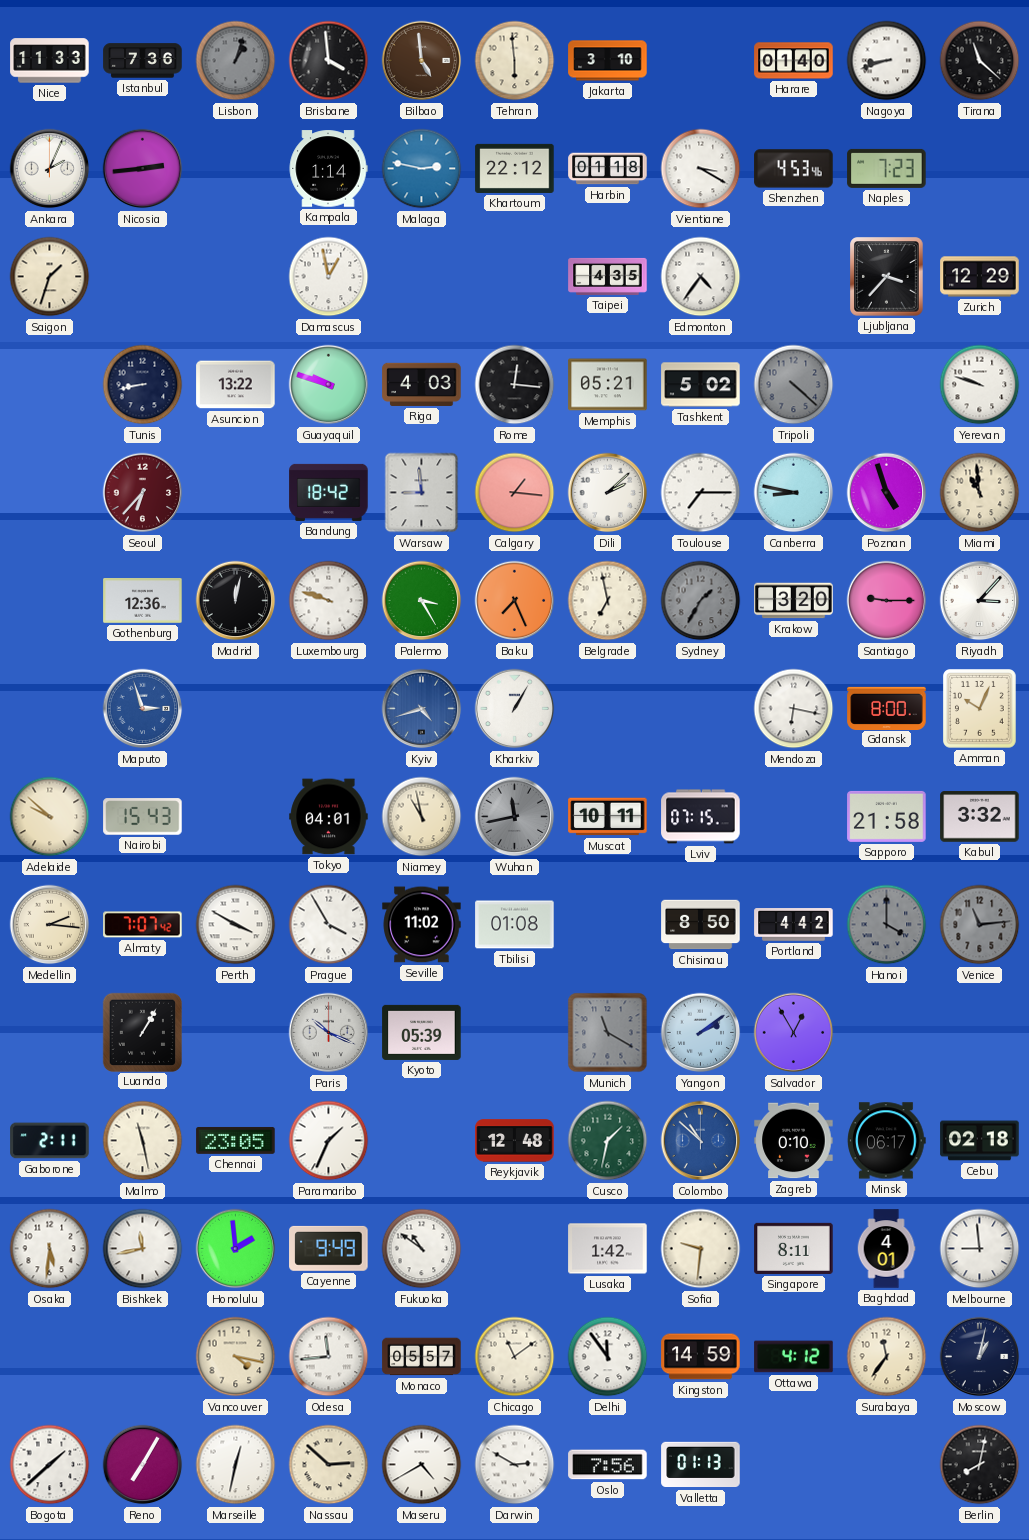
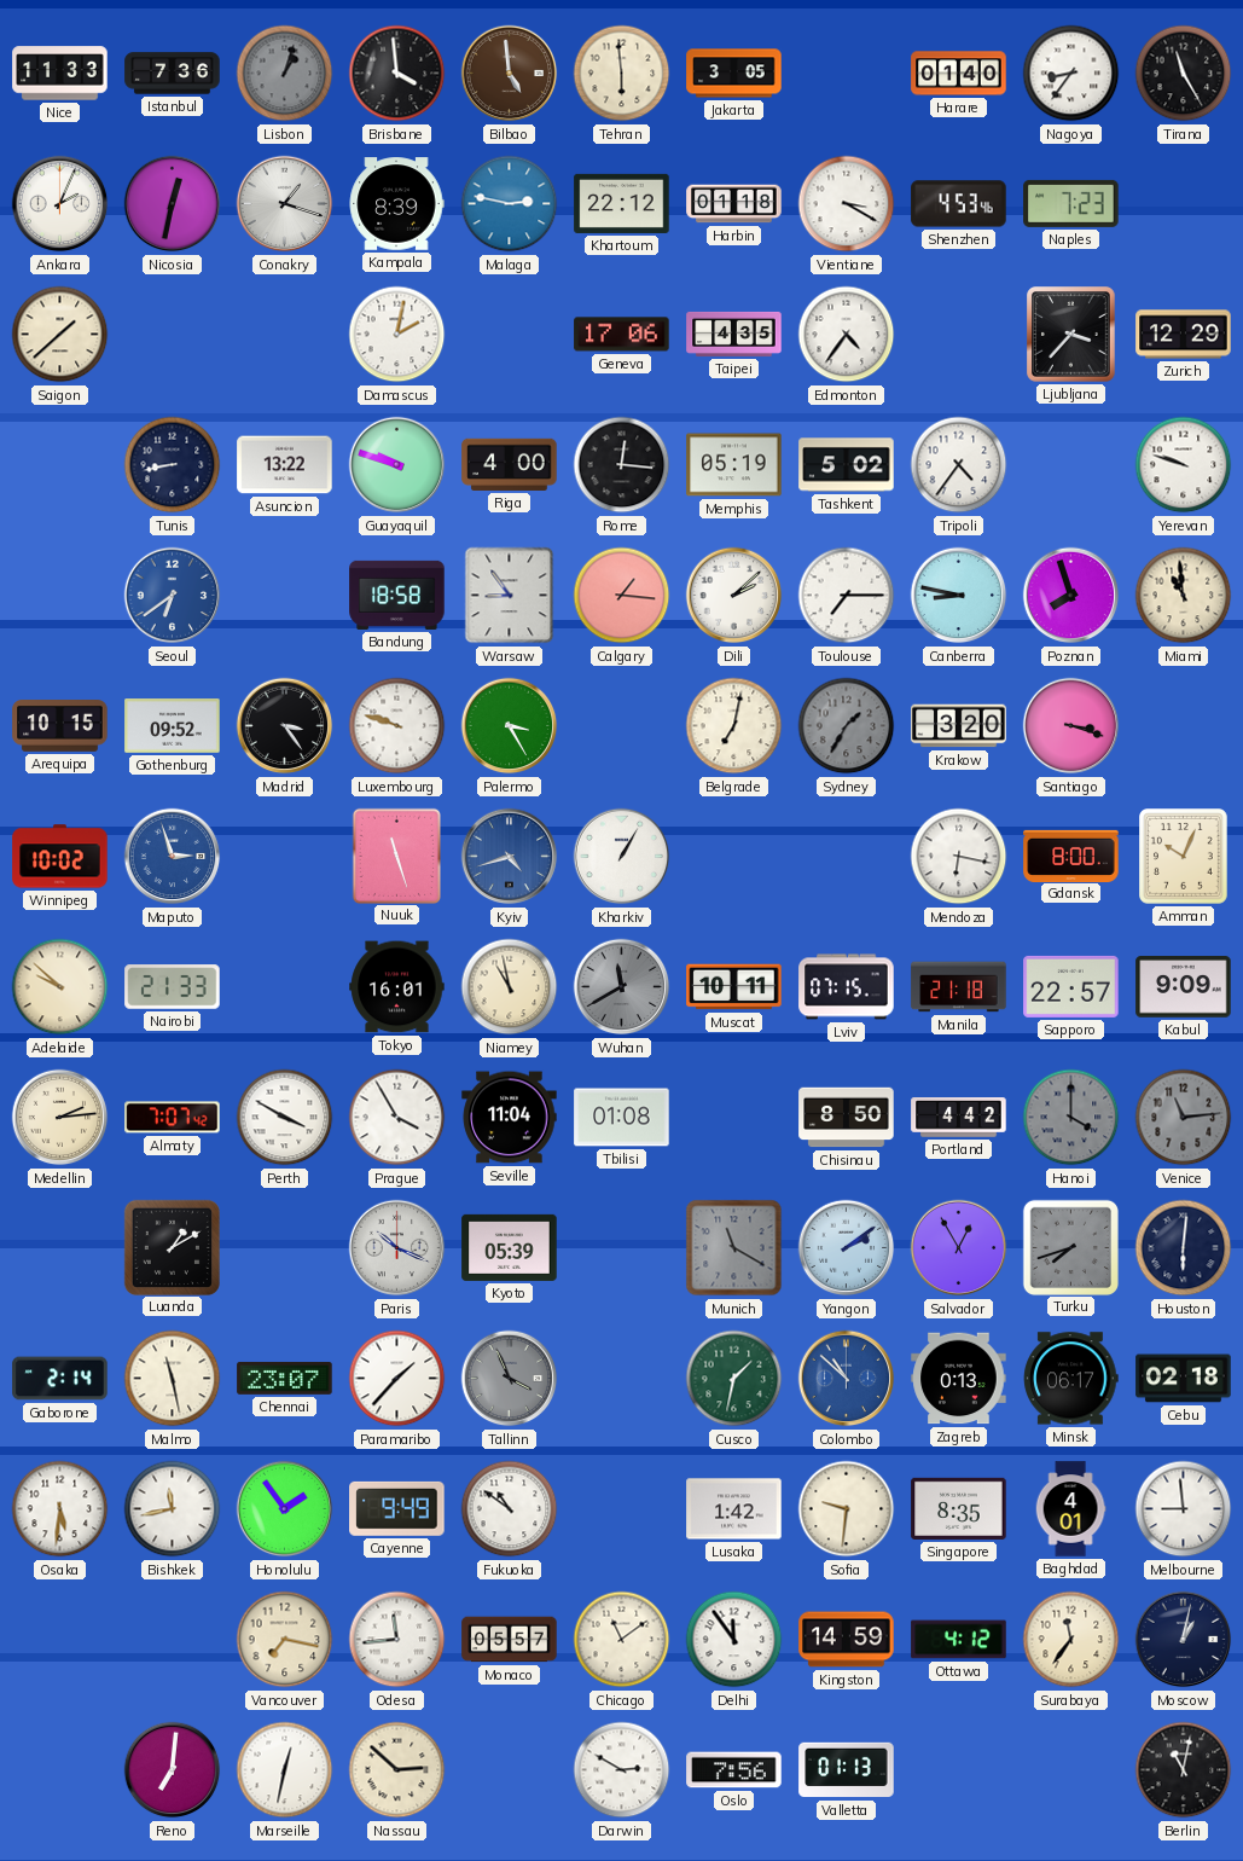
Jakarta: 3:10 -> 3:05 (734, 74)
Nagoya: 8:42 -> 8:36 (1071, 74)
Tirana: 11:22 -> 11:25 (1184, 74)
Nicosia: 2:44 -> 12:32 (173, 204)
Conakry: none -> 1:18 (285, 204)
Kampala: 1:14 -> 8:39 (396, 204)
Saigon: 1:33 -> 1:38 (60, 335)
Damascus: 12:58 -> 2:02 (397, 335)
Geneva: none -> 17:06 (622, 335)
Riga: 4:03 -> 4:00 (510, 464)
Memphis: 05:21 -> 05:19 (734, 465)
Tripoli: 4:22 -> 4:36 (959, 465)
Tripoli dial: grey -> white (959, 465)
Seoul: 6:37 -> 6:39 (173, 596)
Seoul dial: burgundy -> blue (173, 596)
Bandung: 18:42 -> 18:58 (397, 595)
Warsaw: 8:59 -> 8:54 (510, 596)
Poznan: 4:57 -> 7:57 (1071, 596)
Arequipa: none -> 10:15 (60, 726)
Gothenburg: 12:36 -> 09:52 (173, 726)
Madrid: 12:02 -> 3:24 (285, 726)
Baku: 7:26 -> none (515, 601)
Belgrade: 6:58 -> 7:02 (734, 726)
Santiago: 9:15 -> 3:18 (1071, 726)
Riyadh: 3:07 -> none (980, 601)
Winnipeg: none -> 10:02 (60, 857)
Nuuk: none -> 11:27 (396, 856)
Nairobi: 15:43 -> 21:33 (173, 987)
Tokyo: 04:01 -> 16:01 (397, 987)
Wuhan: 11:43 -> 11:40 (622, 987)
Manila: none -> 21:18 (959, 987)
Sapporo: 21:58 -> 22:57 (1071, 986)
Kabul: 3:32 -> 9:09 (1184, 987)
Medellin: 2:16 -> 2:14 (60, 1118)
Seville: 11:02 -> 11:04 (510, 1118)
Luanda: 1:05 -> 1:10 (172, 1247)
Turku: none -> 7:42 (1070, 1247)
Houston: none -> 6:01 (1184, 1248)
Gaborone: 2:11 -> 2:14 (60, 1379)
Chennai: 23:05 -> 23:07 (285, 1378)
Paramaribo: 1:34 -> 1:37 (397, 1379)
Tallinn: none -> 3:56 (510, 1379)
Reykjavik: 12:48 -> none (515, 1141)
Zagreb: 0:10 -> 0:13 (959, 1379)
Honolulu: 1:59 -> 1:54 (285, 1509)
Singapore: 8:11 -> 8:35 (959, 1508)
Vancouver: 4:17 -> 7:17 (285, 1640)
Bogota: 1:38 -> none (50, 1465)
Reno: 7:05 -> 7:01 (173, 1770)
Maseru: 4:40 -> none (422, 1465)
Berlin: 8:02 -> 11:02 (1184, 1770)
